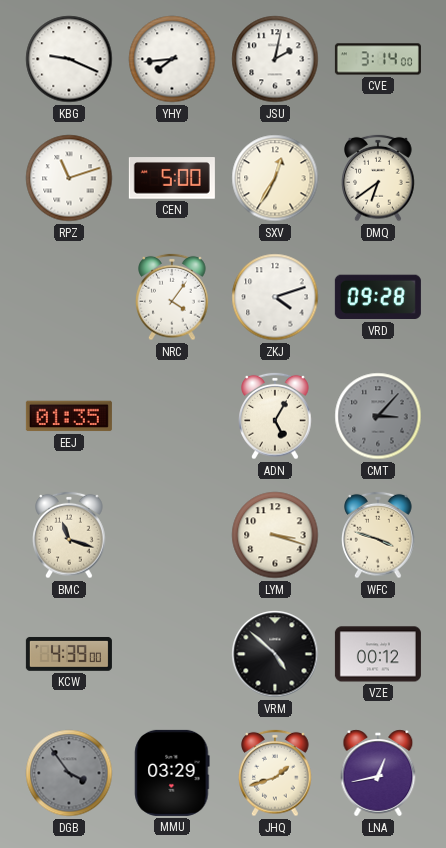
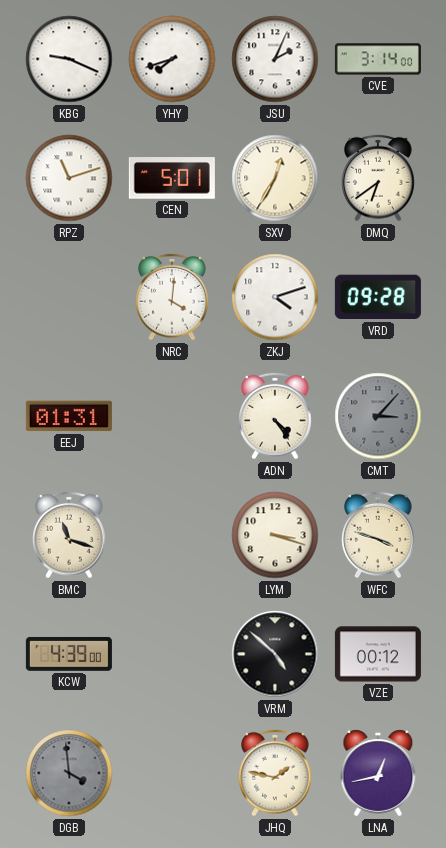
YHY: 7:44 -> 7:42 (172, 59)
JSU: 2:02 -> 2:04 (275, 59)
CEN: 5:00 -> 5:01 (172, 178)
NRC: 4:06 -> 4:01 (172, 297)
EEJ: 01:35 -> 01:31 (69, 416)
ADN: 5:05 -> 4:24 (275, 416)
DGB: 3:54 -> 3:59 (69, 773)
MMU: 03:29 -> none (172, 773)
JHQ: 1:42 -> 1:47 (275, 773)
